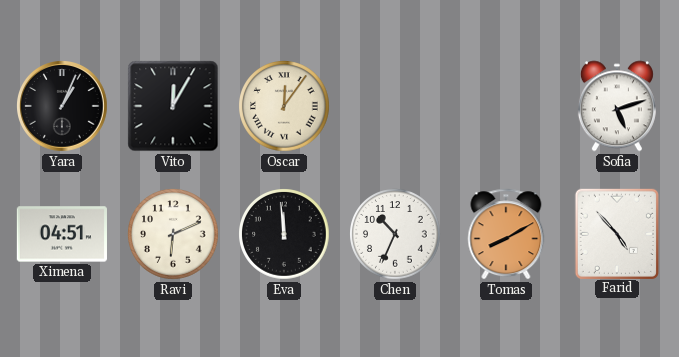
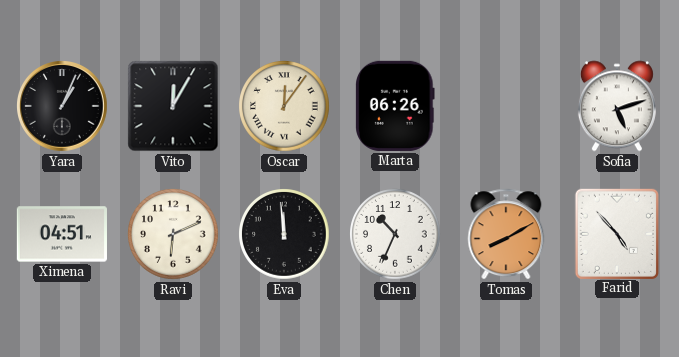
Marta: none -> 06:26 (395, 106)
